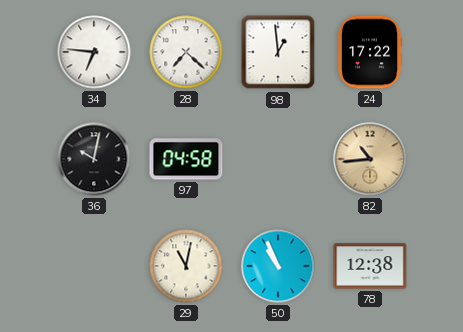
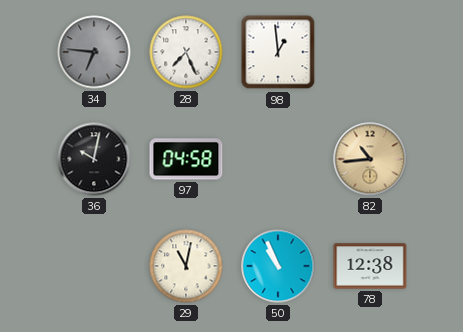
34 dial: white -> grey (94, 52)
28: 7:22 -> 7:26 (186, 52)
24: 17:22 -> none (370, 52)
